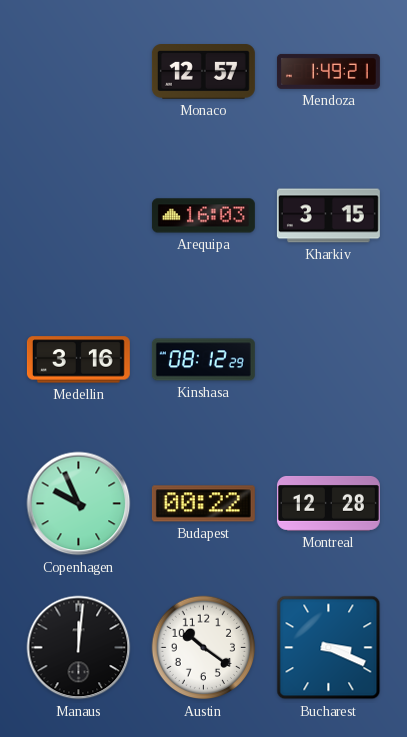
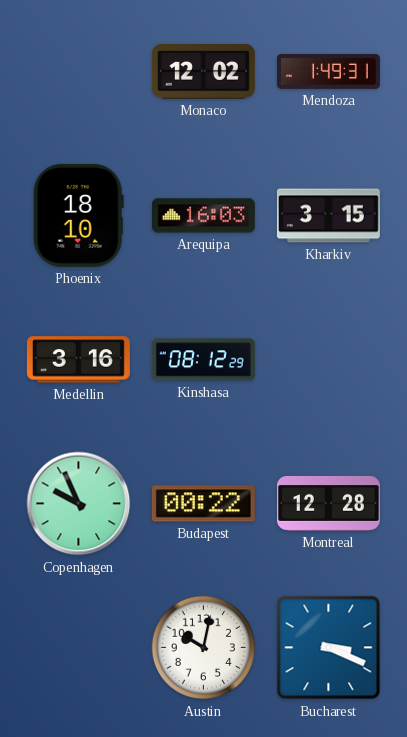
Monaco: 12:57 -> 12:02 (203, 72)
Mendoza: 1:49:21 -> 1:49:31 (328, 71)
Phoenix: none -> 18:10 (78, 215)
Manaus: 12:01 -> none (79, 648)
Austin: 10:21 -> 10:02 (204, 648)
